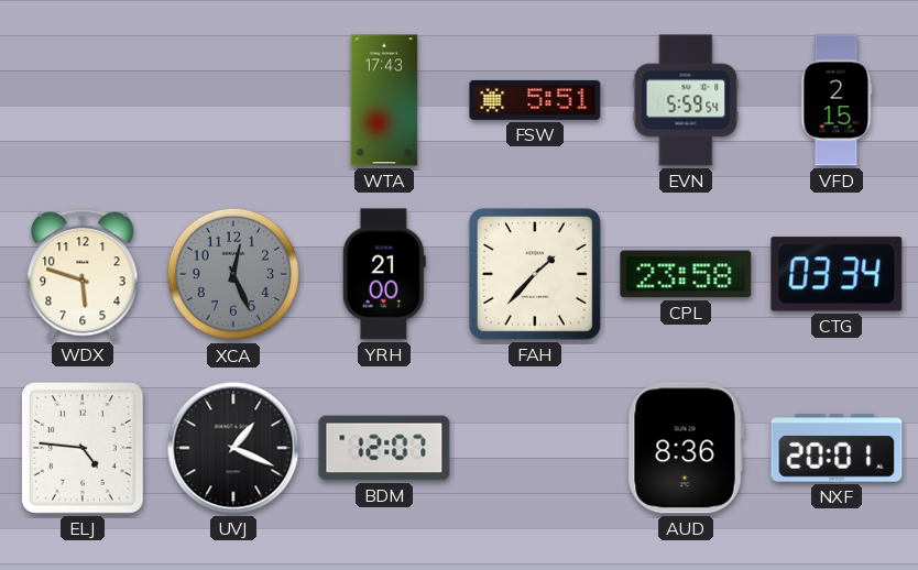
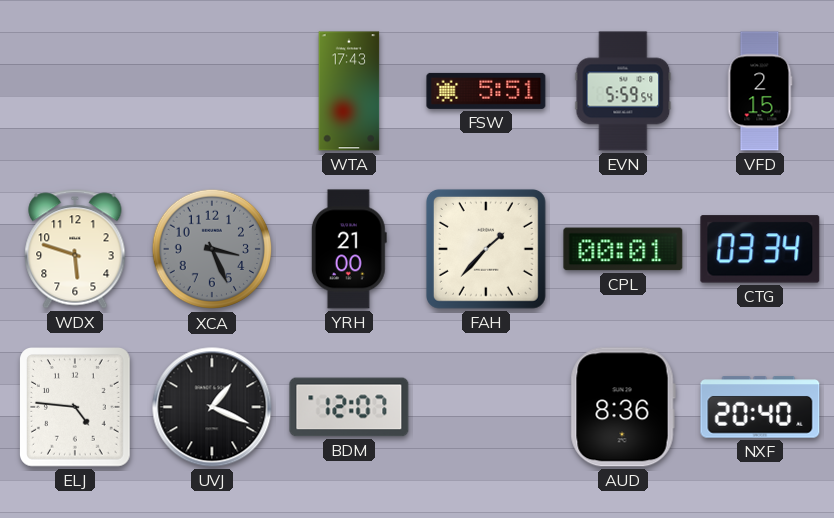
XCA: 12:26 -> 3:26 (212, 249)
CPL: 23:58 -> 00:01 (623, 249)
NXF: 20:01 -> 20:40 (760, 407)
